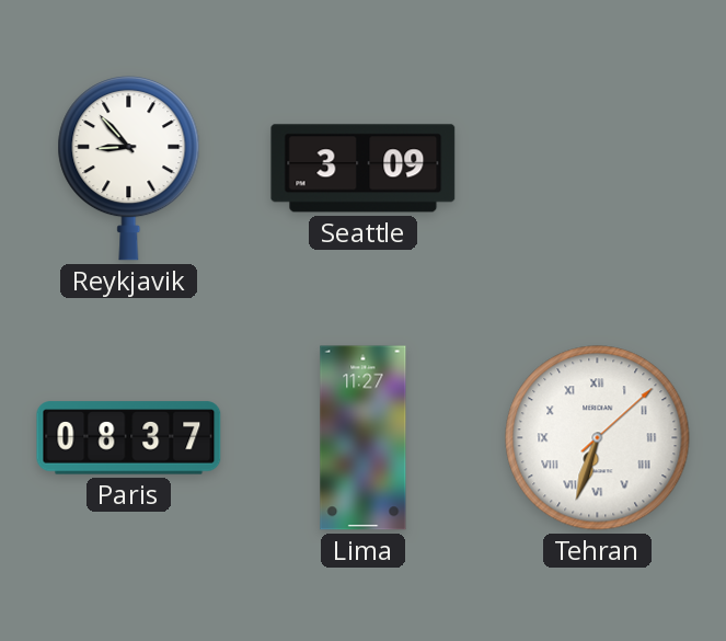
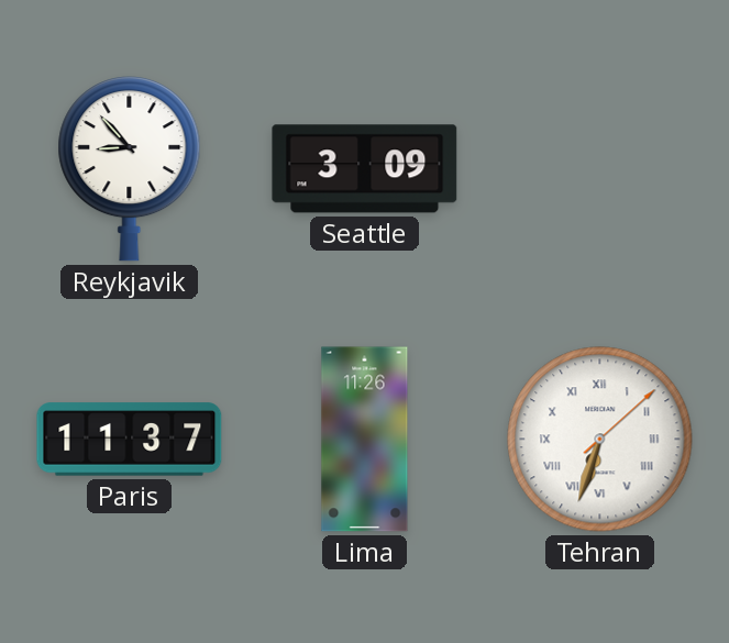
Paris: 08:37 -> 11:37 (130, 440)
Lima: 11:27 -> 11:26 (365, 440)
